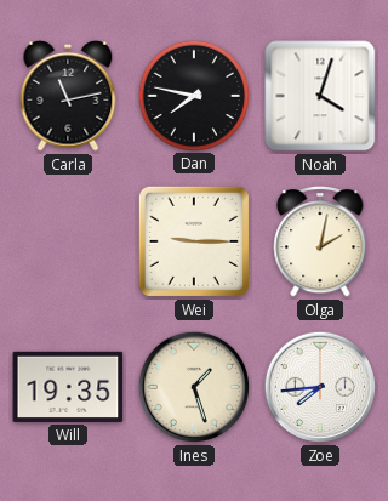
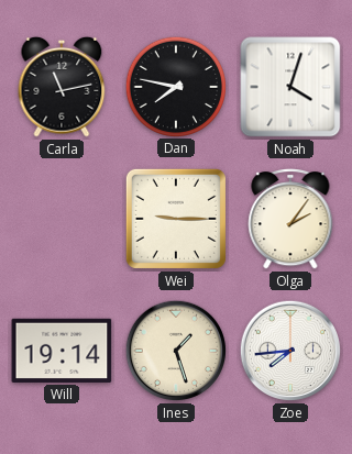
Olga: 2:02 -> 2:06 (290, 220)
Will: 19:35 -> 19:14 (62, 351)
